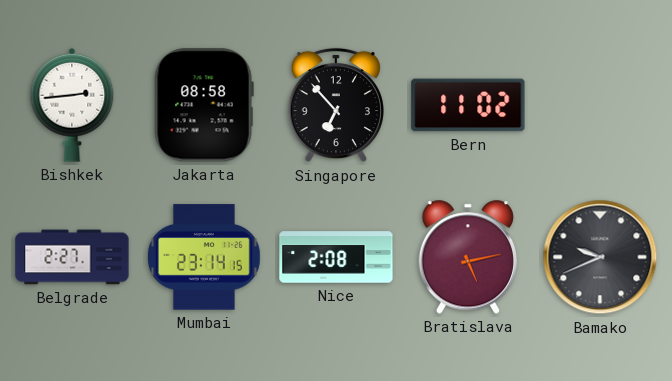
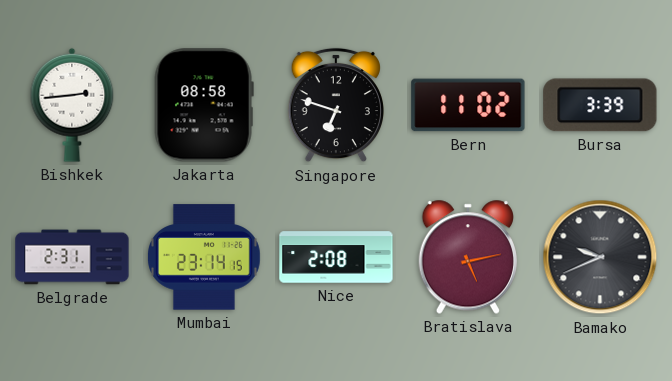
Singapore: 6:53 -> 6:48 (336, 105)
Bursa: none -> 3:39 (600, 105)
Belgrade: 2:27 -> 2:31 (72, 257)
